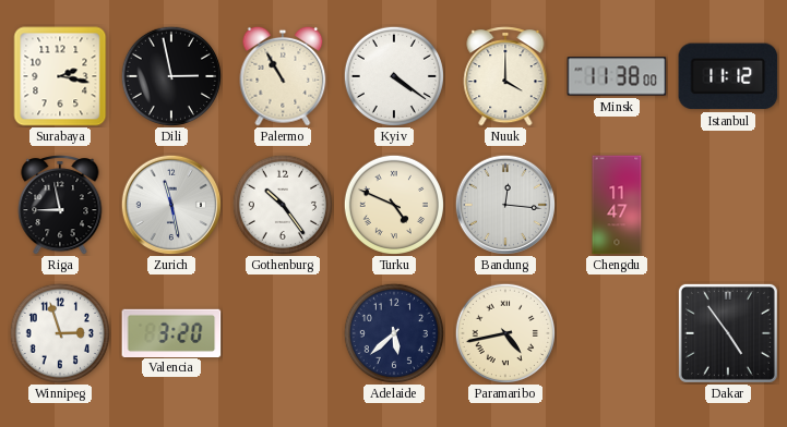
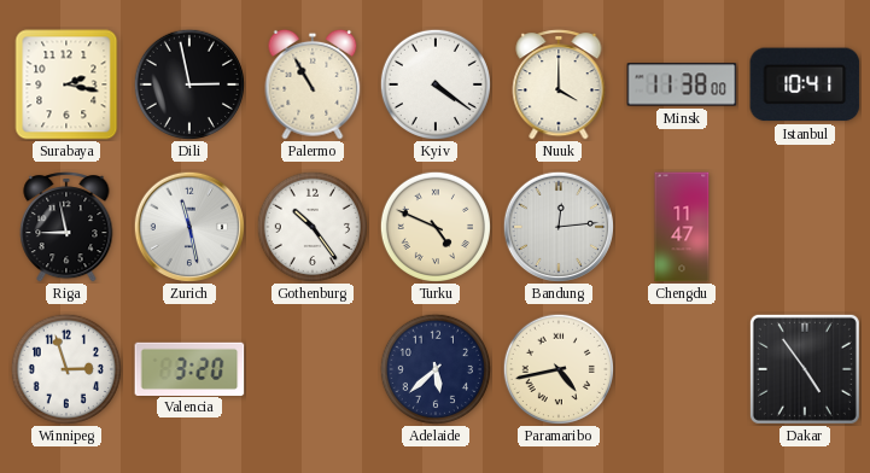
Istanbul: 11:12 -> 10:41 (805, 84)
Bandung: 12:16 -> 12:14 (557, 226)
